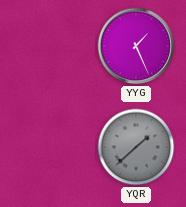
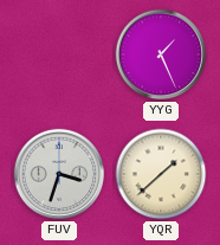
FUV: none -> 3:33 (59, 174)
YQR dial: grey -> cream (161, 174)
